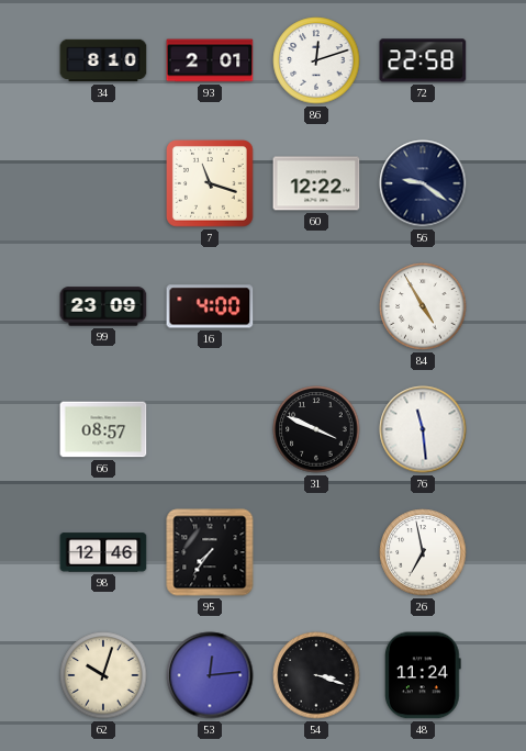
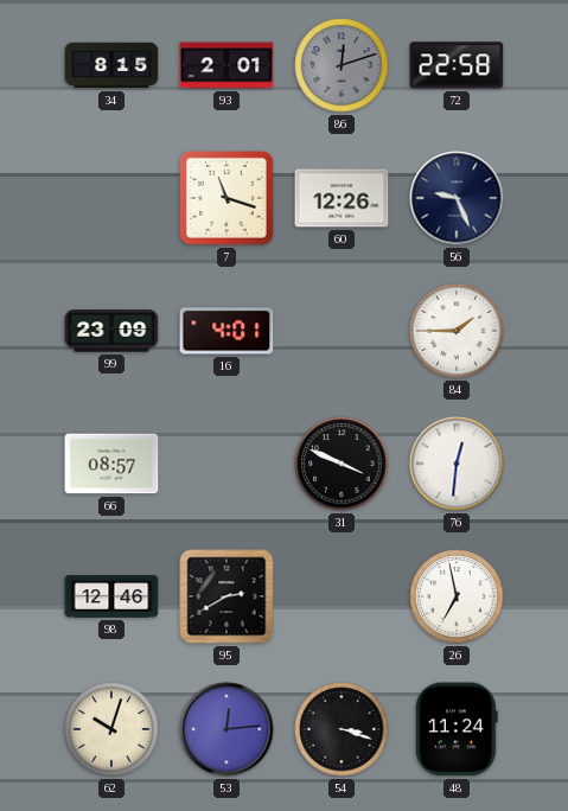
34: 8:10 -> 8:15 (111, 65)
86 dial: white -> grey (342, 65)
60: 12:22 -> 12:26 (342, 198)
56: 9:21 -> 9:26 (457, 198)
16: 4:00 -> 4:01 (226, 331)
84: 4:55 -> 1:45 (457, 331)
76: 11:29 -> 12:31 (457, 464)
95: 7:36 -> 2:40 (226, 596)
